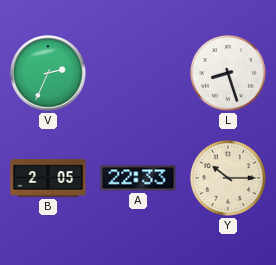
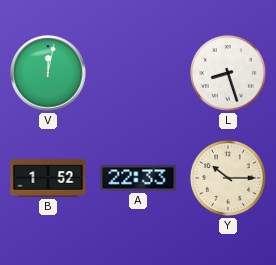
V: 2:34 -> 12:02 (48, 73)
B: 2:05 -> 1:52 (48, 178)
